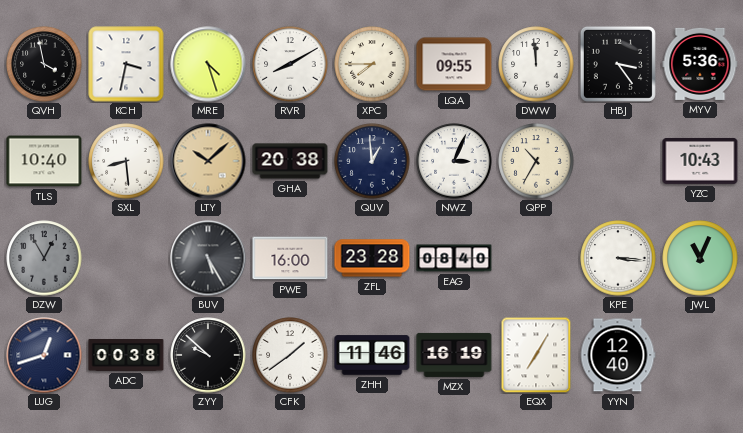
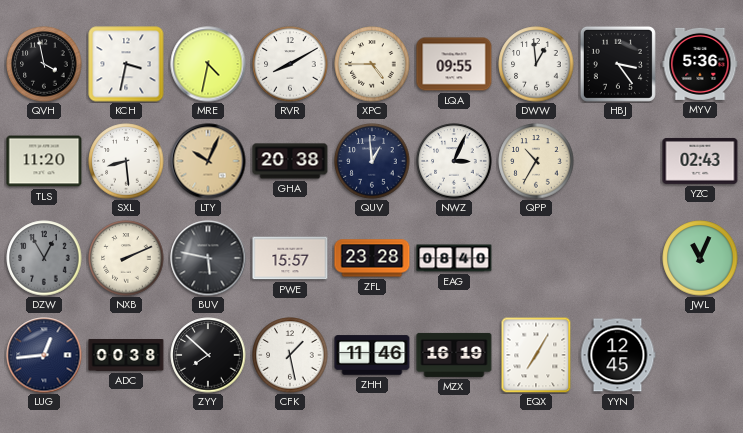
MRE: 4:27 -> 4:32 (208, 64)
XPC: 7:45 -> 4:45 (372, 64)
DWW: 11:59 -> 12:59 (536, 64)
TLS: 10:40 -> 11:20 (44, 161)
LTY: 10:08 -> 10:04 (208, 161)
YZC: 10:43 -> 02:43 (700, 161)
NXB: none -> 2:11 (126, 258)
BUV: 5:25 -> 5:47 (208, 258)
PWE: 16:00 -> 15:57 (290, 258)
KPE: 3:16 -> none (618, 258)
LUG: 12:42 -> 12:44 (44, 355)
ZYY: 9:52 -> 7:52 (208, 355)
CFK: 1:39 -> 1:28 (290, 355)
YYN: 12:40 -> 12:45 (618, 355)
